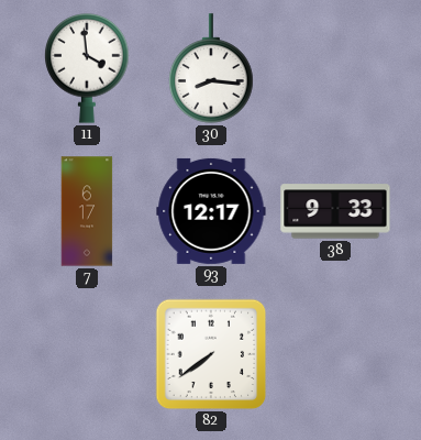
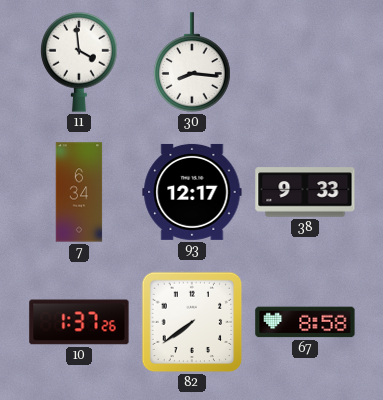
7: 6:17 -> 6:34 (79, 192)
10: none -> 1:37 (79, 322)
67: none -> 8:58 (305, 322)
